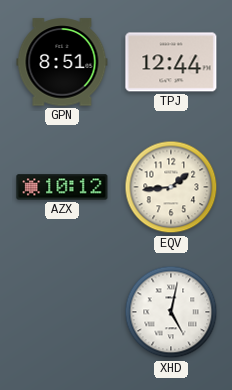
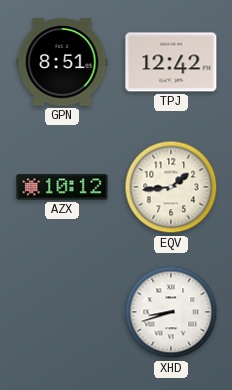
TPJ: 12:44 -> 12:42 (171, 62)
XHD: 5:02 -> 8:42 (171, 312)
